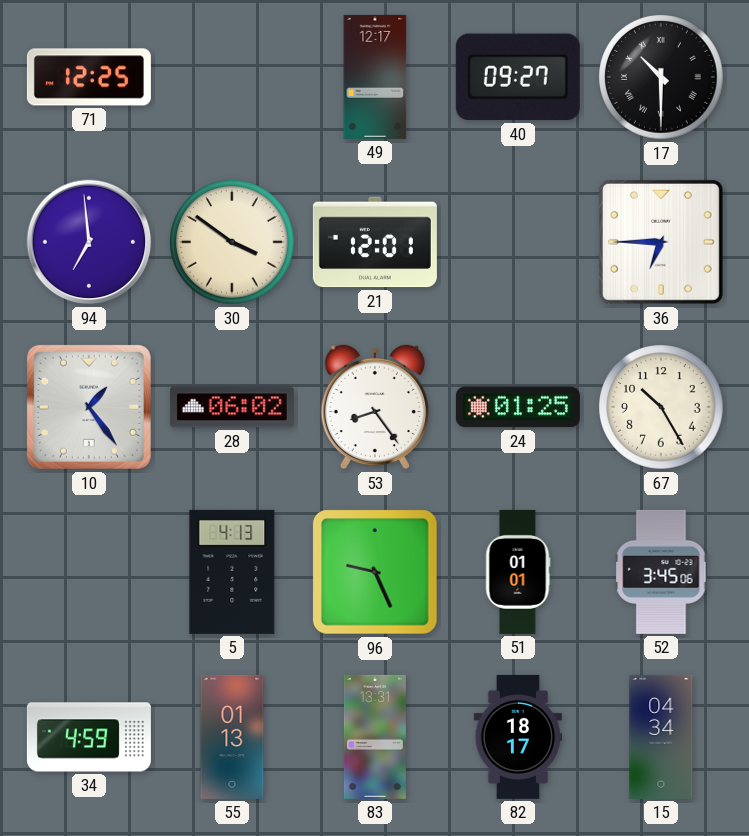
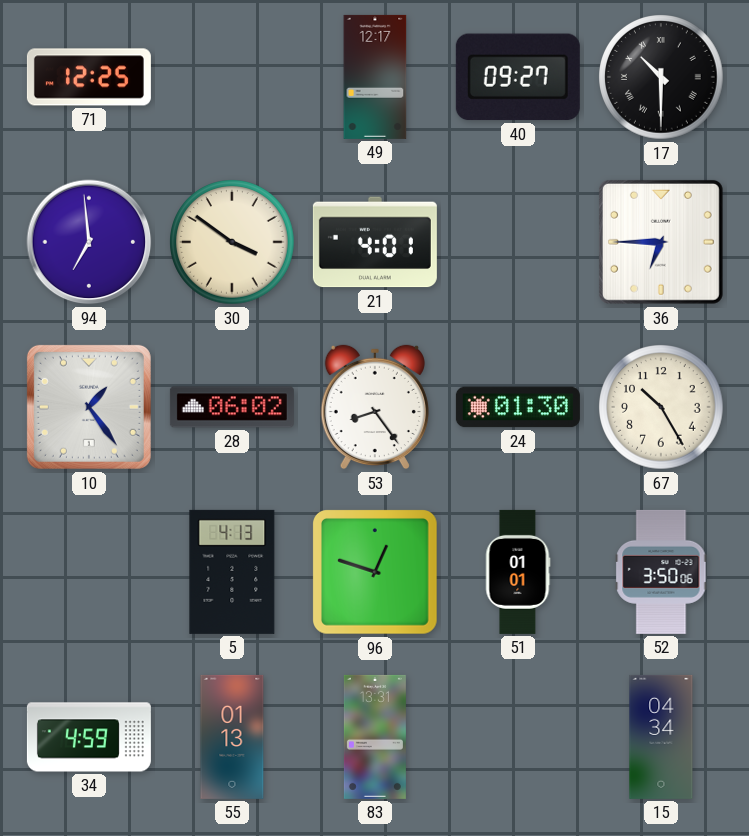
21: 12:01 -> 4:01 (375, 242)
24: 01:25 -> 01:30 (518, 407)
96: 9:26 -> 12:48 (376, 573)
52: 3:45 -> 3:50 (661, 572)
82: 18:17 -> none (517, 737)
